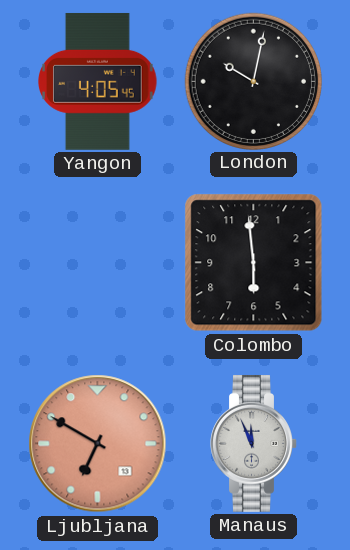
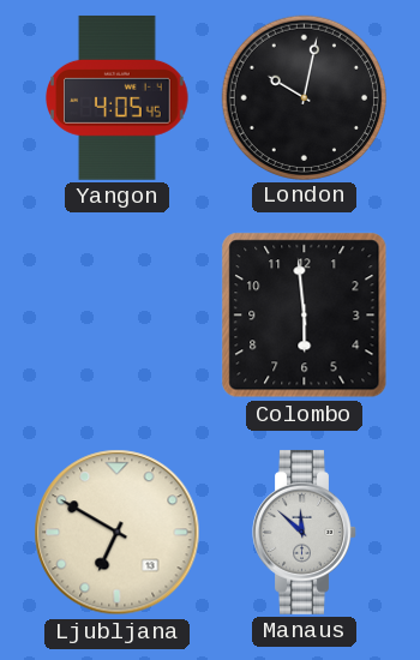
Ljubljana dial: salmon -> cream (118, 533)
Manaus: 11:56 -> 11:52 (305, 532)
